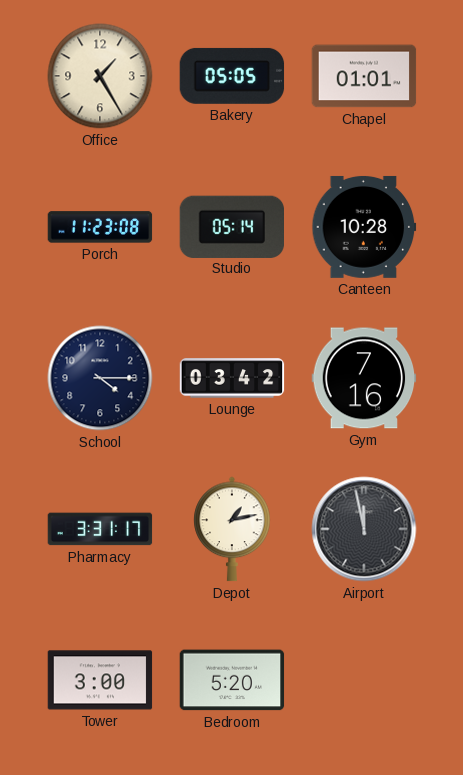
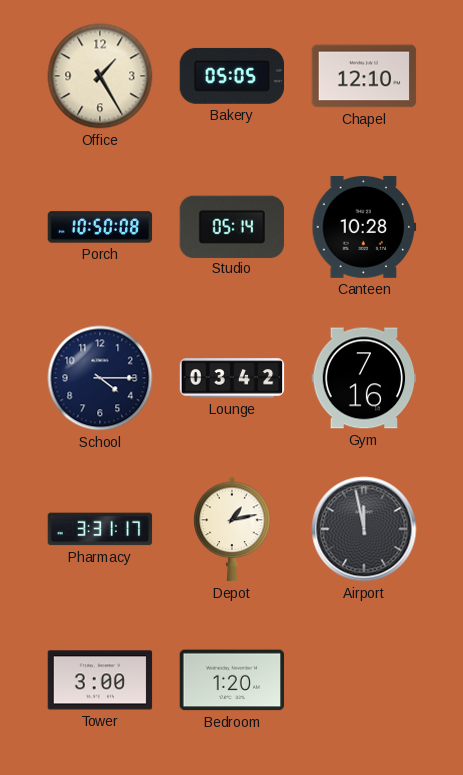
Chapel: 01:01 -> 12:10 (364, 76)
Porch: 11:23 -> 10:50 (100, 227)
Bedroom: 5:20 -> 1:20 (232, 680)
